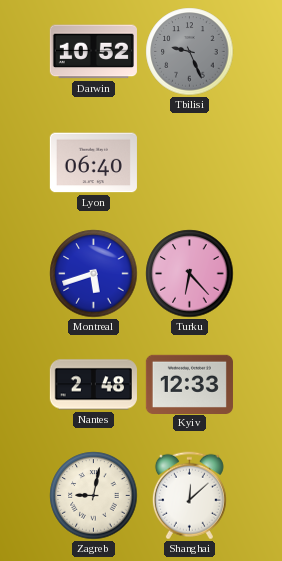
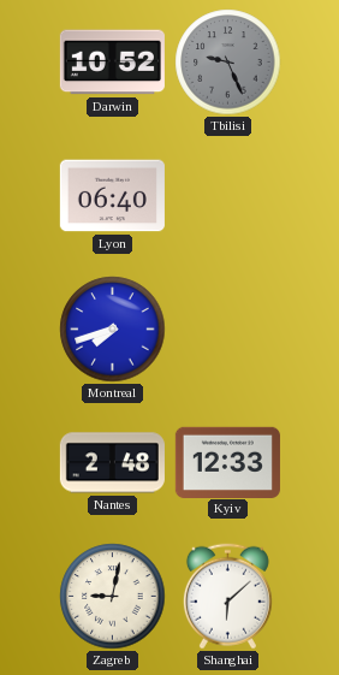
Montreal: 5:42 -> 7:42 (113, 330)
Turku: 6:23 -> none (190, 274)
Shanghai: 12:08 -> 6:08 (227, 597)
